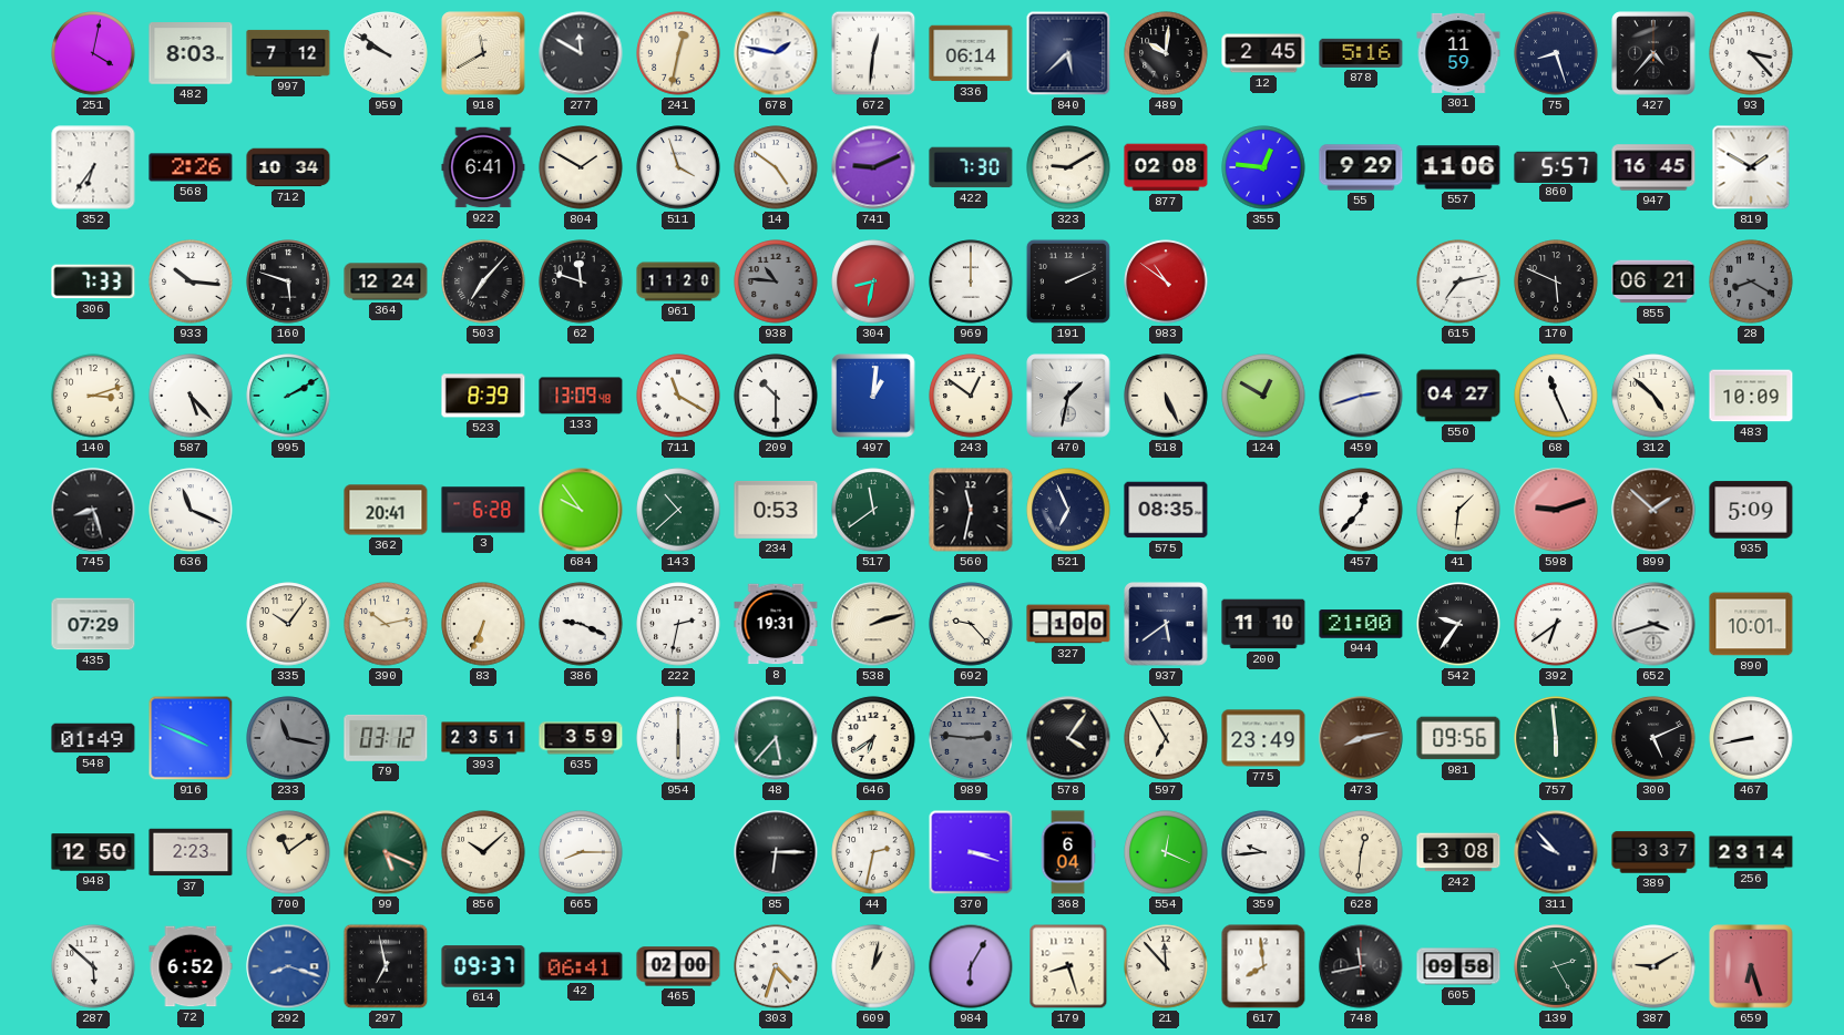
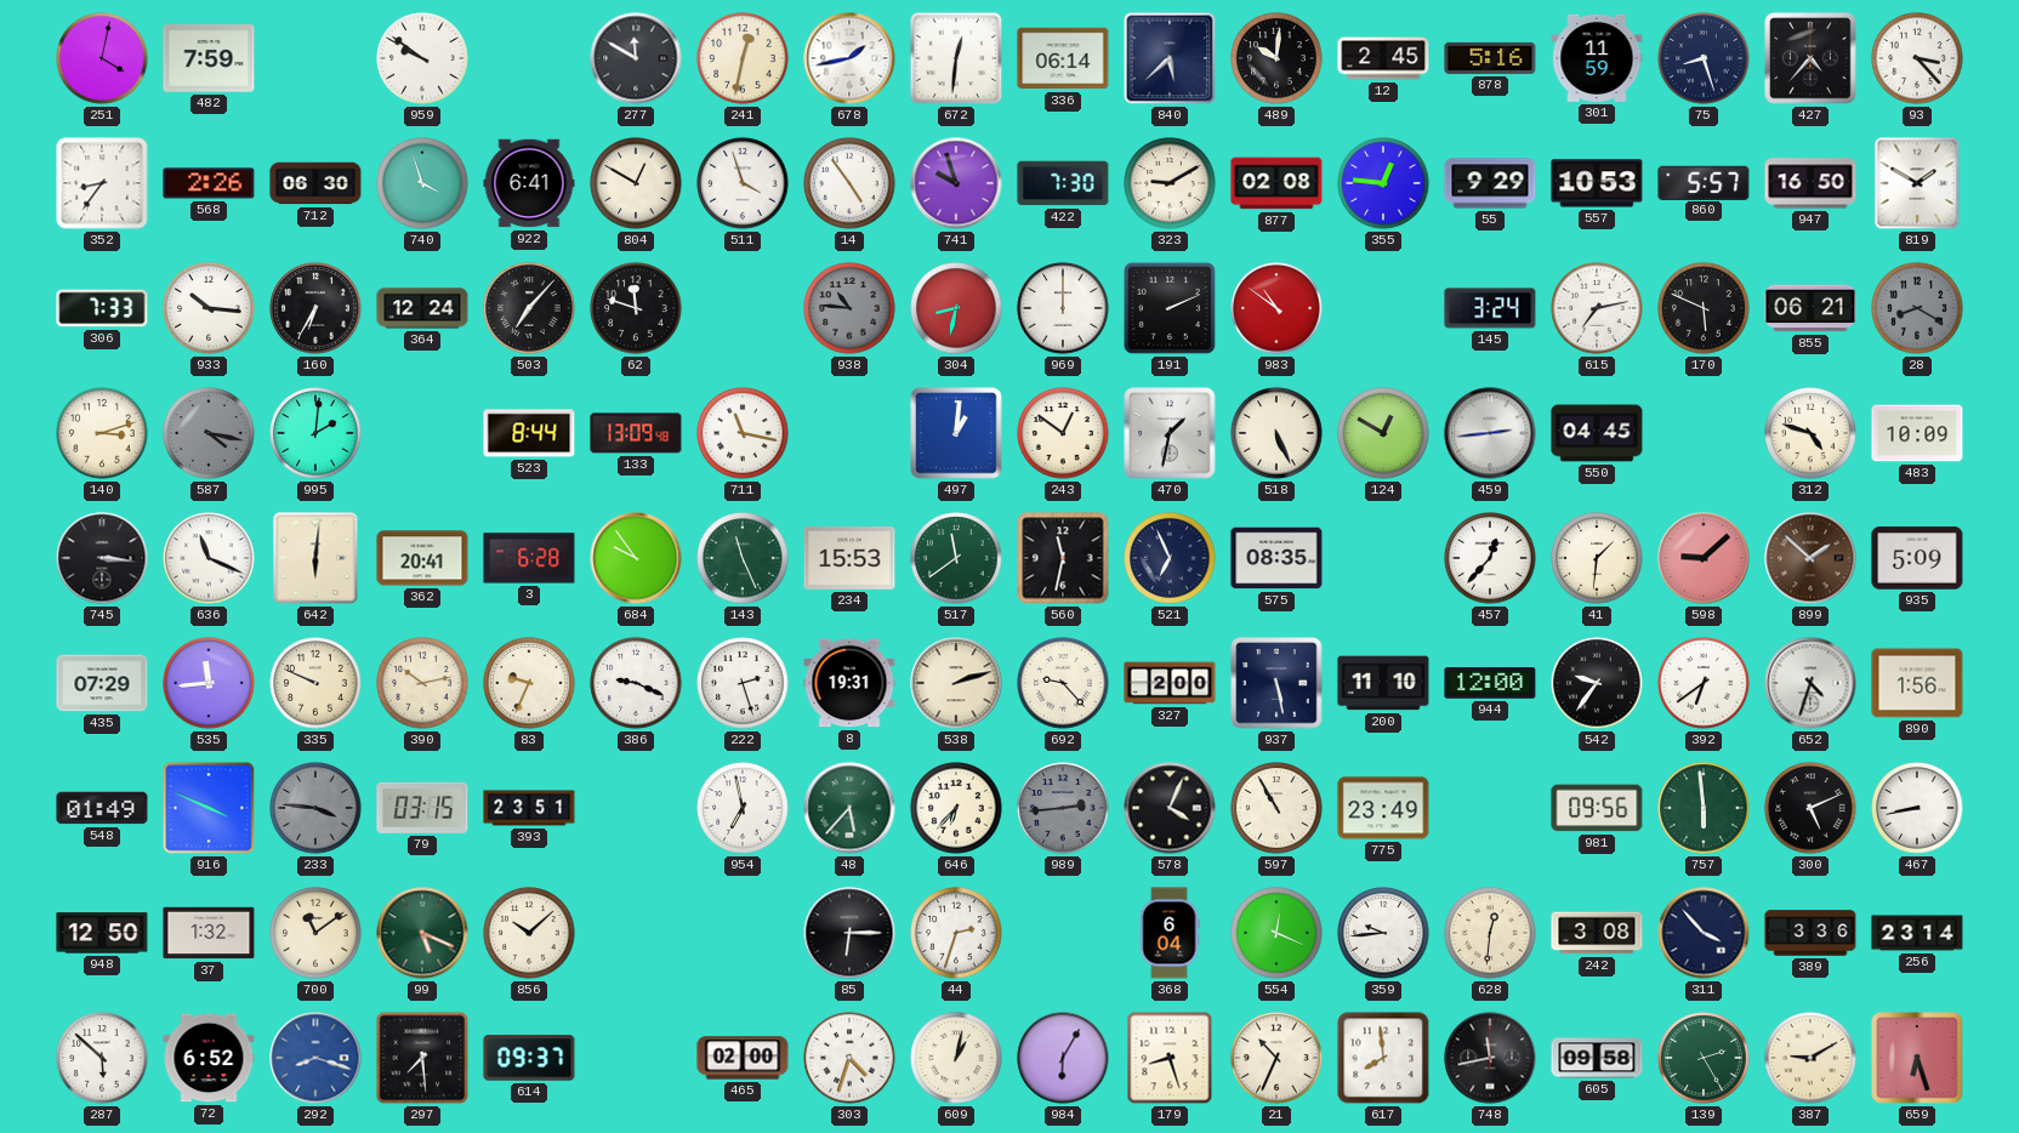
482: 8:03 -> 7:59 (209, 58)
997: 7:12 -> none (288, 53)
918: 11:40 -> none (483, 53)
678: 1:47 -> 1:43 (849, 58)
352: 6:36 -> 8:36 (102, 183)
712: 10:34 -> 06:30 (315, 183)
740: none -> 3:57 (422, 183)
804: 1:50 -> 12:50 (636, 183)
14: 4:51 -> 4:54 (849, 183)
741: 9:11 -> 9:57 (956, 183)
557: 11:06 -> 10:53 (1597, 183)
947: 16:45 -> 16:50 (1810, 183)
160: 5:48 -> 6:35 (315, 308)
961: 11:20 -> none (678, 281)
145: none -> 3:24 (1490, 308)
587: 5:23 -> 4:17 (209, 433)
587 dial: white -> grey (209, 433)
995: 2:10 -> 2:01 (315, 433)
523: 8:39 -> 8:44 (529, 433)
711: 11:20 -> 11:17 (743, 433)
209: 10:30 -> none (776, 396)
459: 2:42 -> 2:44 (1490, 433)
550: 04:27 -> 04:45 (1597, 433)
68: 11:26 -> none (1556, 396)
312: 4:52 -> 4:48 (1810, 433)
745: 8:27 -> 3:16 (102, 558)
642: none -> 6:01 (315, 558)
143: 10:38 -> 11:26 (743, 558)
234: 0:53 -> 15:53 (849, 558)
598: 9:12 -> 9:08 (1704, 558)
535: none -> 11:44 (209, 683)
335: 10:06 -> 9:49 (315, 683)
83: 6:34 -> 9:34 (529, 683)
222: 2:32 -> 2:27 (743, 683)
327: 1:00 -> 2:00 (1170, 683)
937: 5:39 -> 5:28 (1276, 683)
944: 21:00 -> 12:00 (1490, 683)
652: 3:42 -> 4:33 (1810, 683)
890: 10:01 -> 1:56 (1917, 683)
233: 11:17 -> 3:46 (315, 808)
79: 03:12 -> 03:15 (422, 808)
635: 3:59 -> none (581, 738)
954: 6:00 -> 6:58 (743, 808)
646: 6:39 -> 6:37 (956, 808)
989: 2:46 -> 2:44 (1063, 808)
578: 4:06 -> 4:04 (1170, 808)
597: 6:55 -> 10:55 (1276, 808)
473: 8:13 -> none (1361, 738)
37: 2:23 -> 1:32 (209, 933)
665: 8:15 -> none (581, 852)
44: 2:32 -> 2:33 (956, 933)
370: 3:18 -> none (971, 852)
311: 9:53 -> 3:53 (1704, 933)
389: 3:37 -> 3:36 (1810, 933)
297: 6:58 -> 7:29 (422, 1058)
42: 06:41 -> none (581, 966)
21: 11:53 -> 10:34 (1276, 1058)
